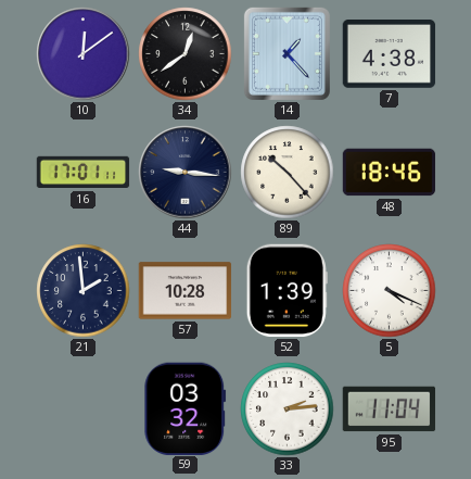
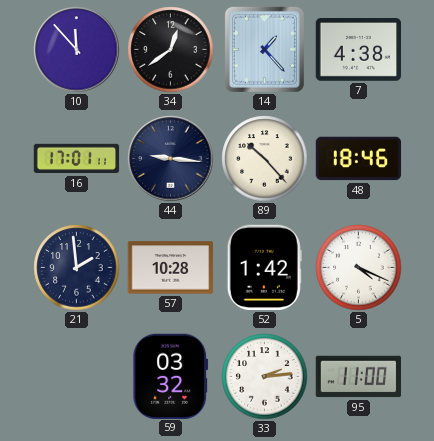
10: 12:09 -> 11:53 (77, 50)
52: 1:39 -> 1:42 (264, 268)
95: 11:04 -> 11:00 (359, 377)
